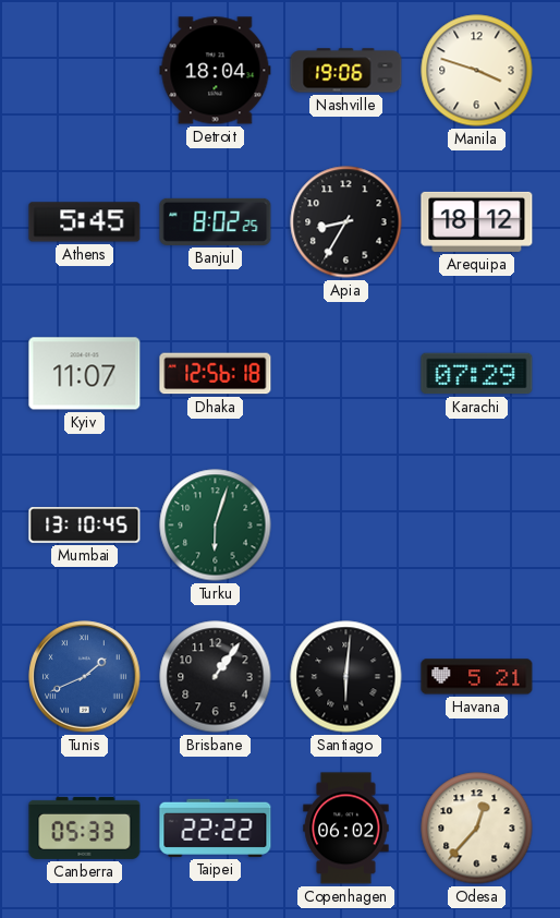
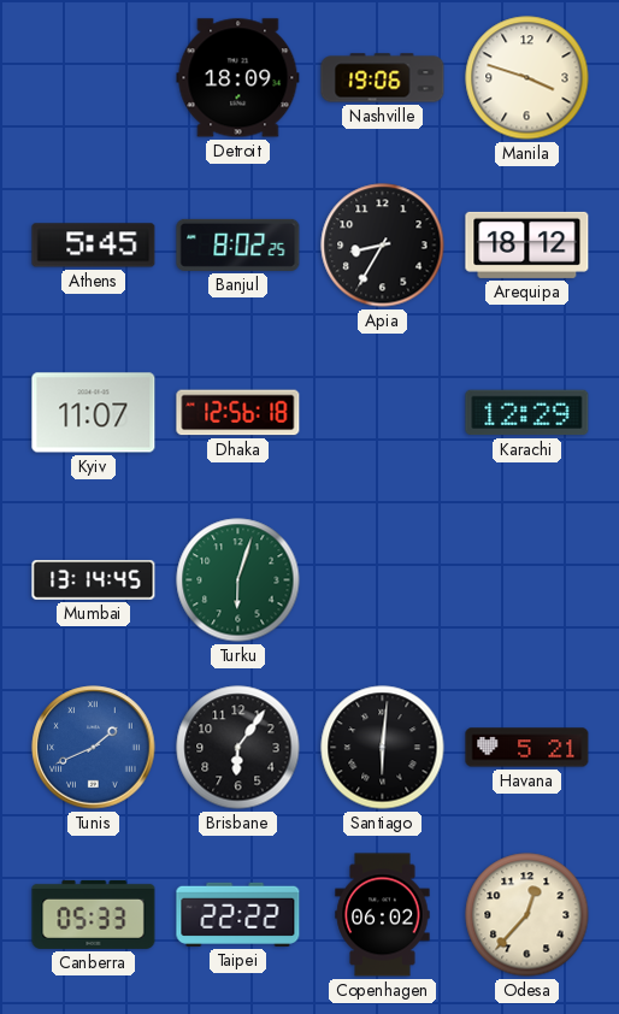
Detroit: 18:04 -> 18:09 (238, 78)
Karachi: 07:29 -> 12:29 (527, 413)
Mumbai: 13:10 -> 13:14 (94, 580)
Brisbane: 1:06 -> 6:06 (238, 748)
